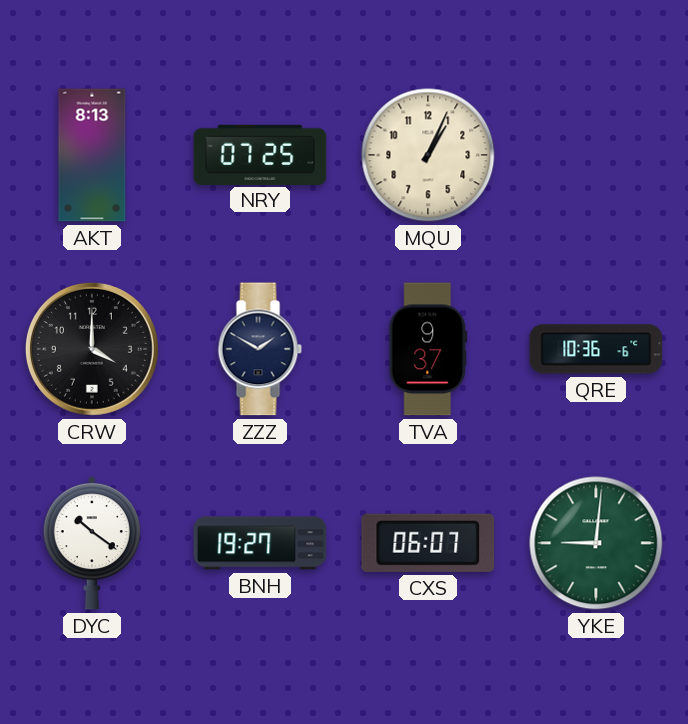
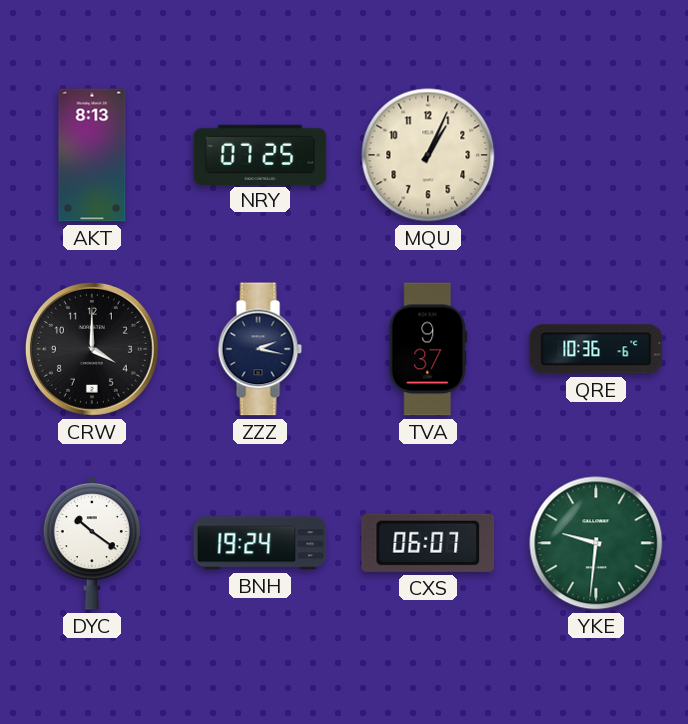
ZZZ: 1:50 -> 2:17 (260, 349)
BNH: 19:27 -> 19:24 (260, 543)
YKE: 9:01 -> 9:31 (596, 543)
